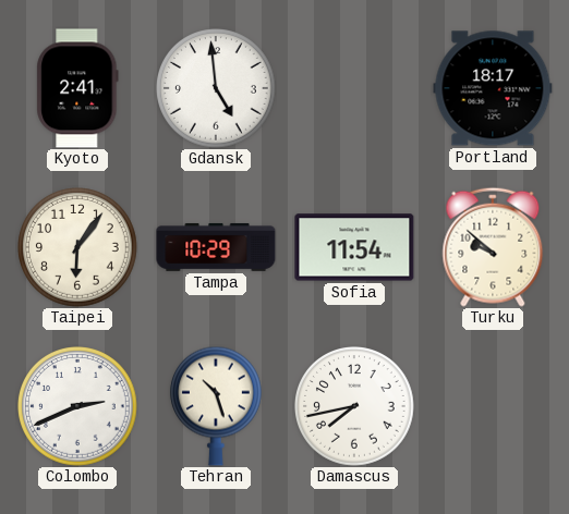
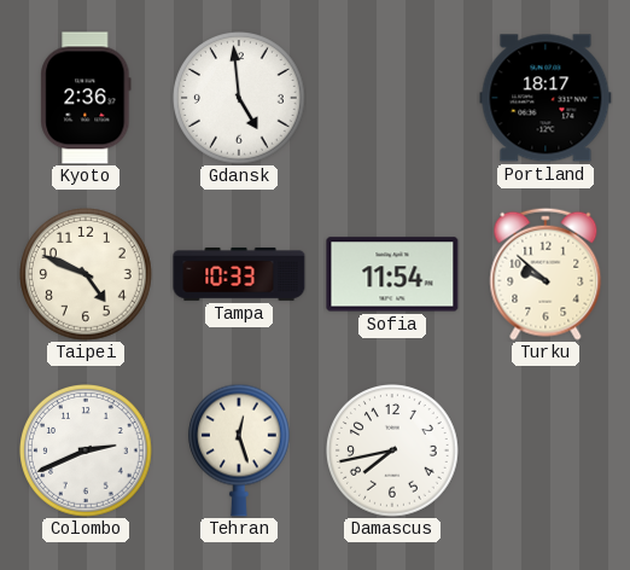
Kyoto: 2:41 -> 2:36 (86, 98)
Taipei: 6:06 -> 4:49 (87, 275)
Tampa: 10:29 -> 10:33 (239, 274)
Tehran: 10:27 -> 12:27 (239, 450)
